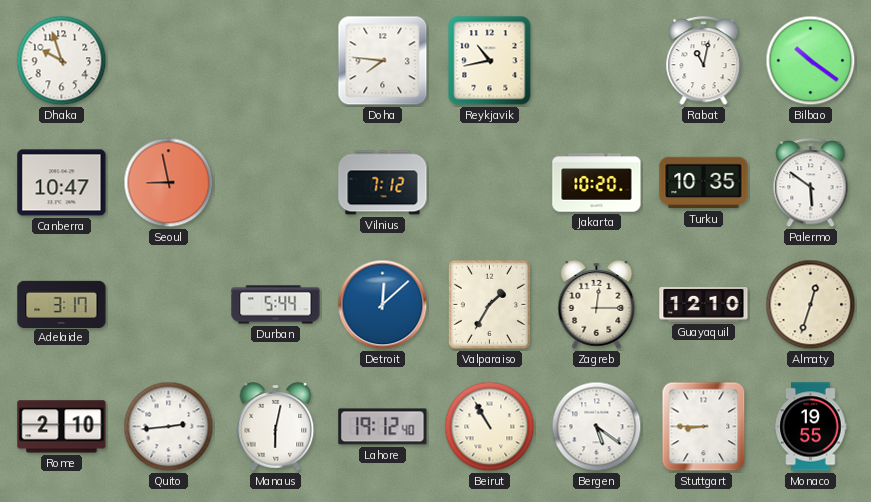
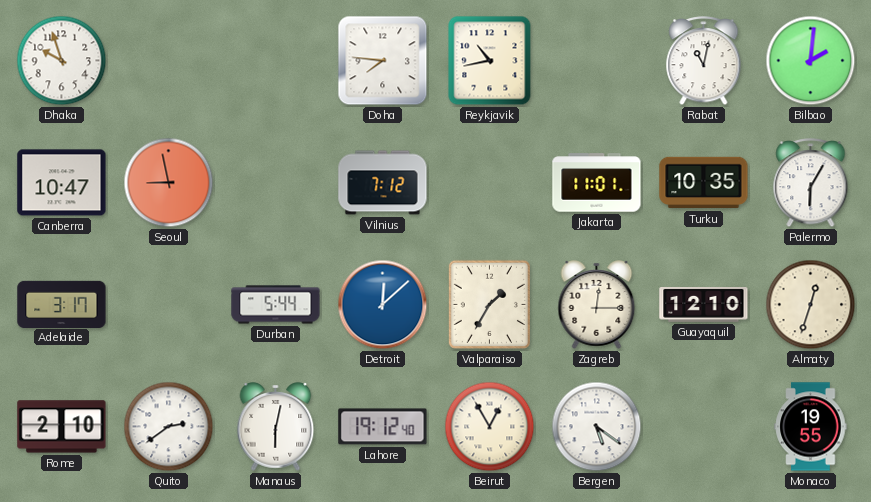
Bilbao: 10:21 -> 2:01 (811, 61)
Jakarta: 10:20 -> 11:01 (597, 183)
Palermo: 5:51 -> 6:05 (811, 183)
Quito: 2:44 -> 2:39 (169, 427)
Beirut: 10:55 -> 12:55 (490, 427)
Stuttgart: 8:45 -> none (704, 427)
